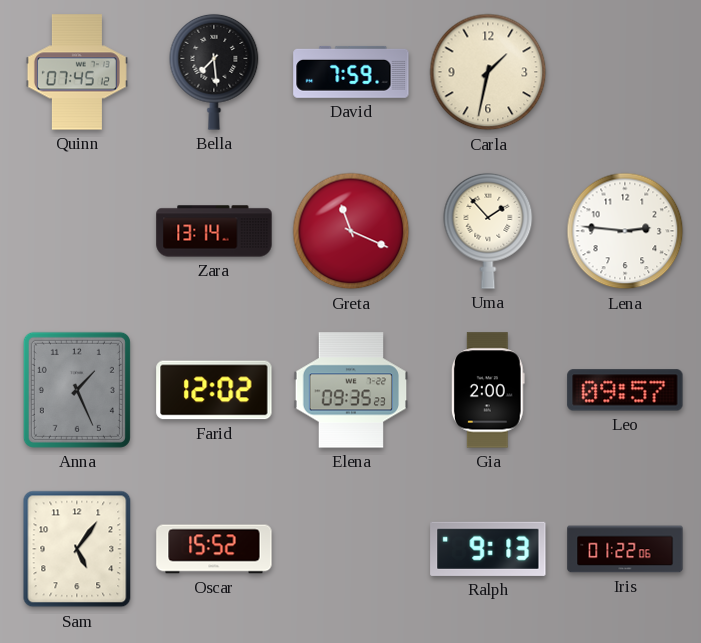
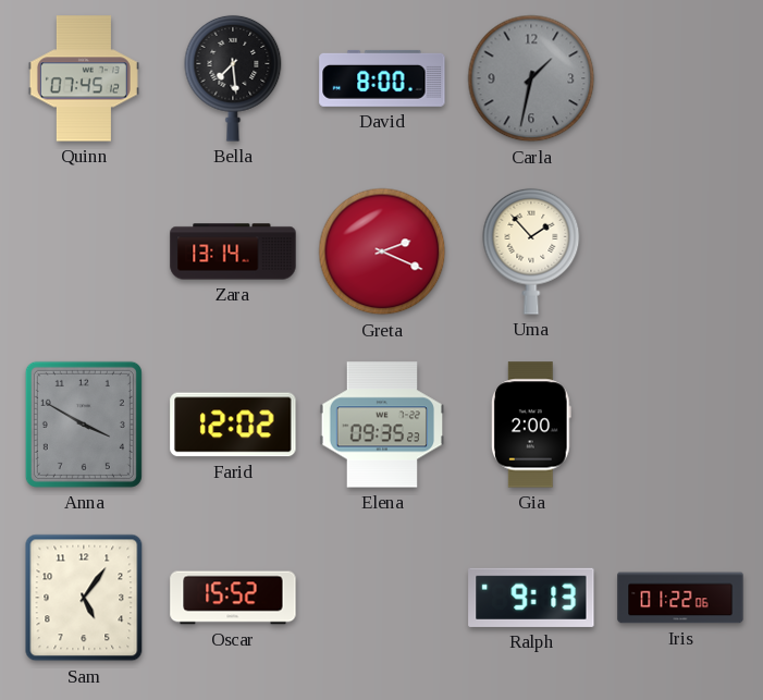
David: 7:59 -> 8:00 (382, 78)
Carla dial: cream -> grey (531, 78)
Greta: 11:19 -> 2:19 (382, 251)
Lena: 2:46 -> none (625, 231)
Anna: 1:26 -> 3:50 (84, 425)
Leo: 09:57 -> none (625, 390)
